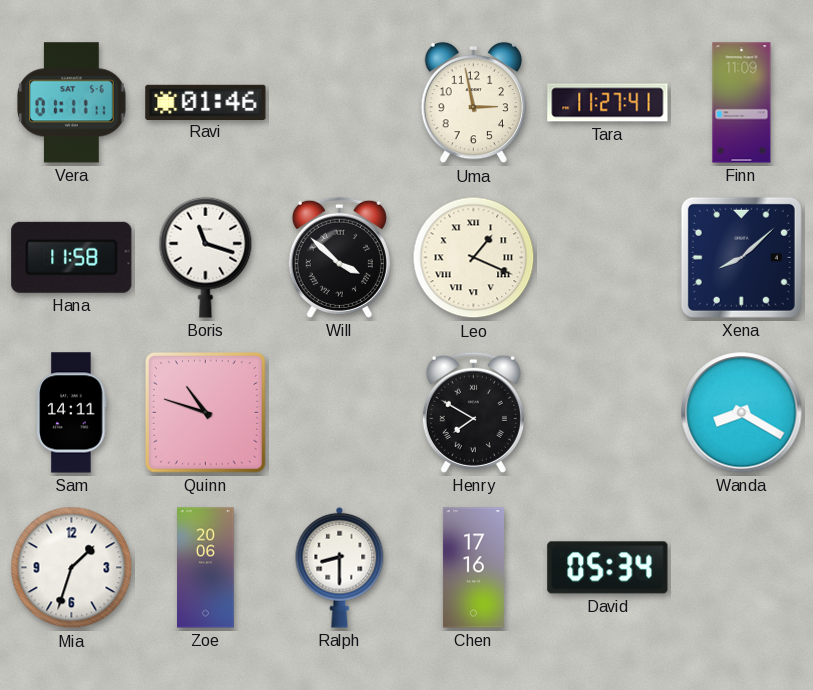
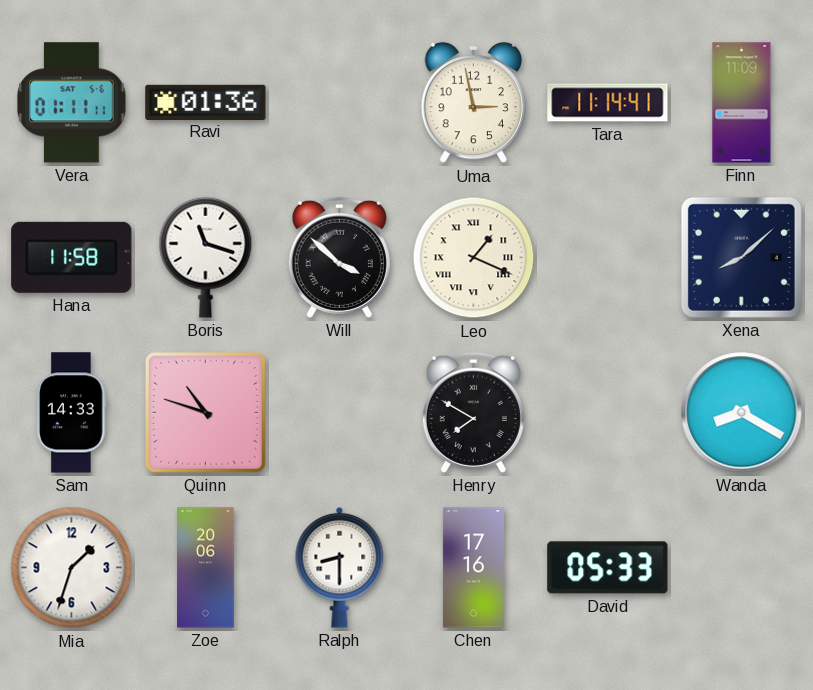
Ravi: 01:46 -> 01:36 (206, 102)
Tara: 11:27 -> 11:14 (608, 103)
Sam: 14:11 -> 14:33 (72, 413)
David: 05:34 -> 05:33 (608, 568)
